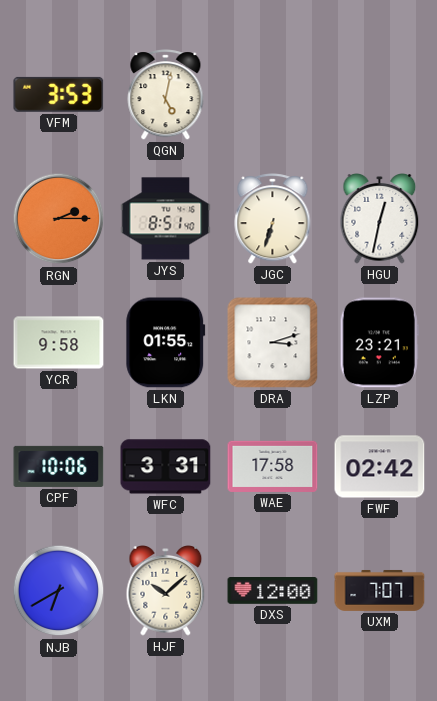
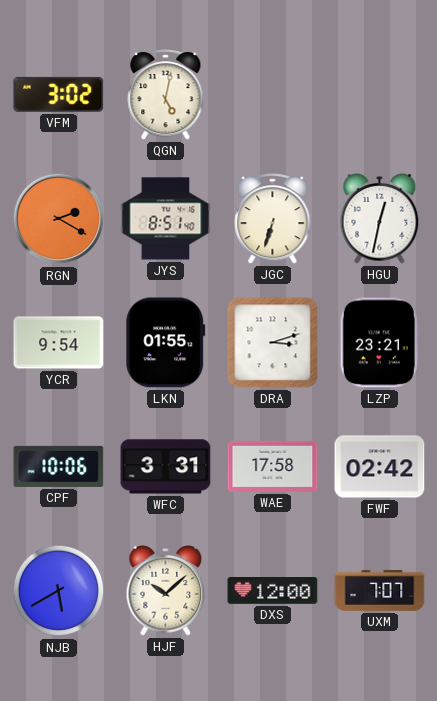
VFM: 3:53 -> 3:02 (59, 94)
RGN: 2:15 -> 2:20 (59, 219)
YCR: 9:58 -> 9:54 (59, 343)
NJB: 6:40 -> 5:40 (59, 591)
